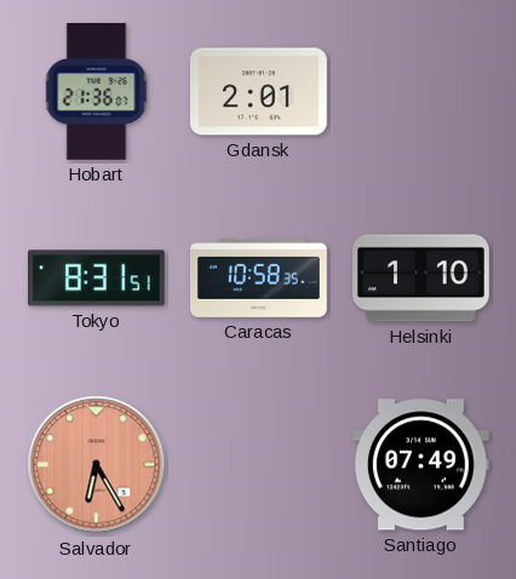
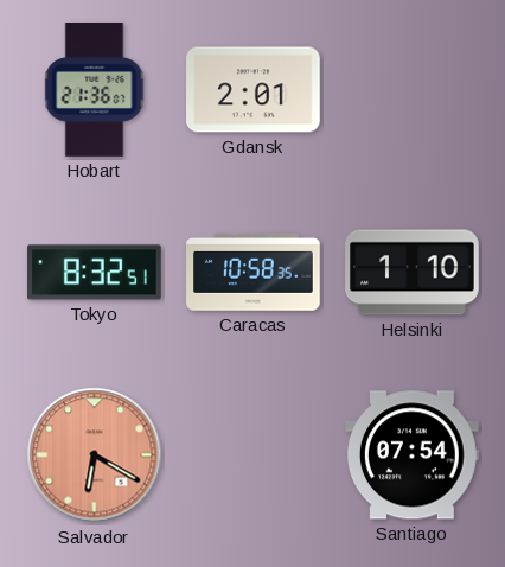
Tokyo: 8:31 -> 8:32 (95, 273)
Salvador: 6:25 -> 6:20 (95, 455)
Santiago: 07:49 -> 07:54 (411, 455)
